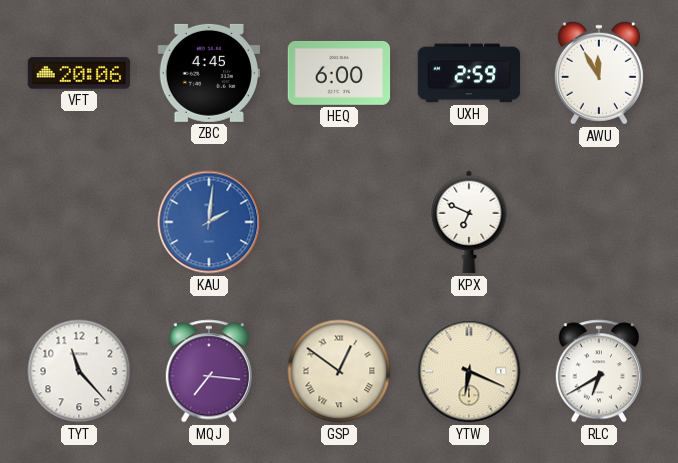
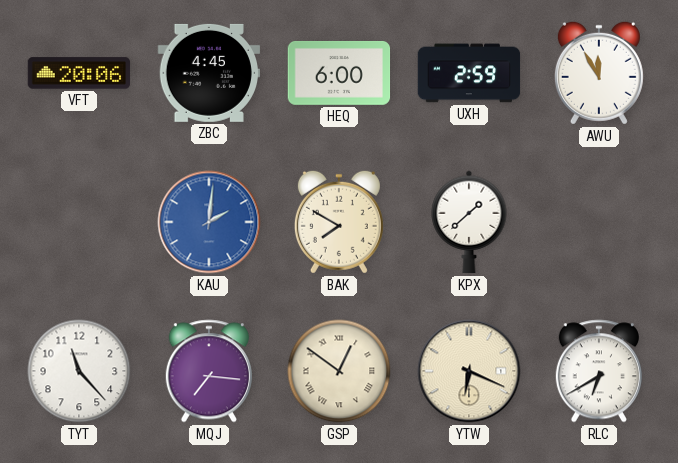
BAK: none -> 7:50 (339, 222)
KPX: 6:49 -> 1:38 (469, 222)
